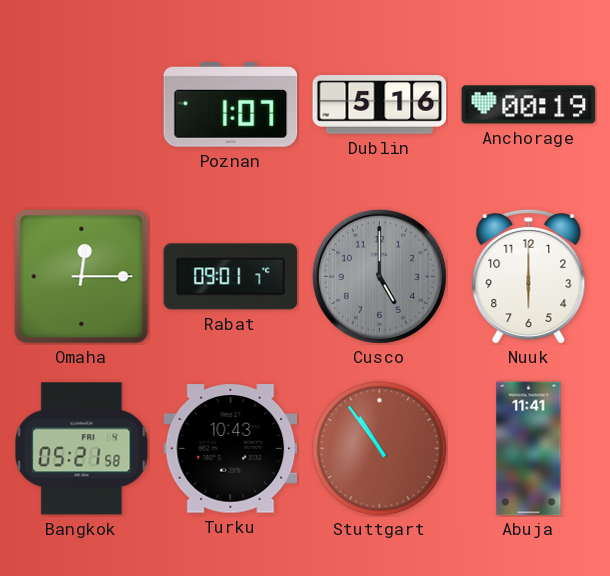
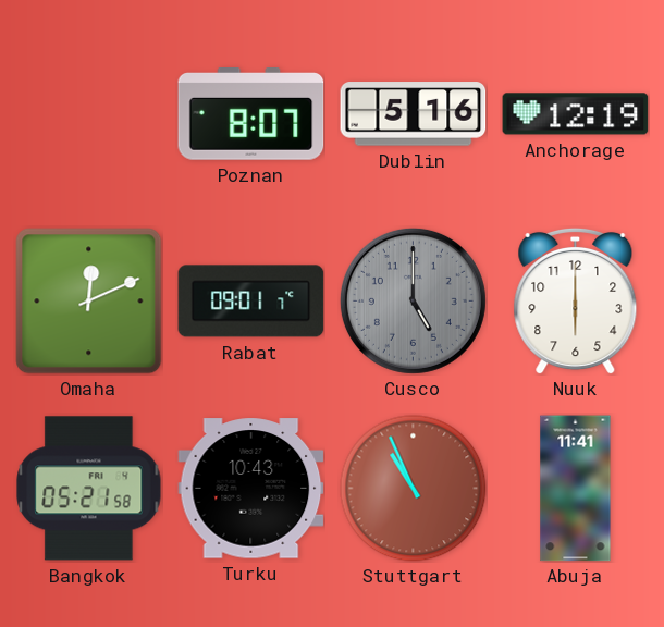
Poznan: 1:07 -> 8:07 (251, 114)
Anchorage: 00:19 -> 12:19 (576, 114)
Omaha: 12:15 -> 12:11 (89, 302)
Stuttgart: 10:54 -> 10:56 (414, 489)
